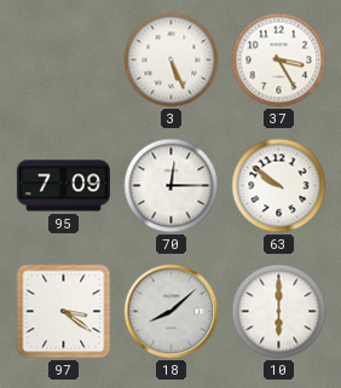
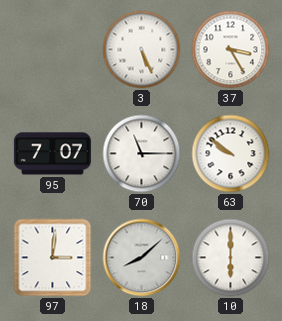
95: 7:09 -> 7:07 (52, 154)
70: 12:15 -> 11:15 (142, 154)
97: 3:21 -> 3:01 (53, 258)
